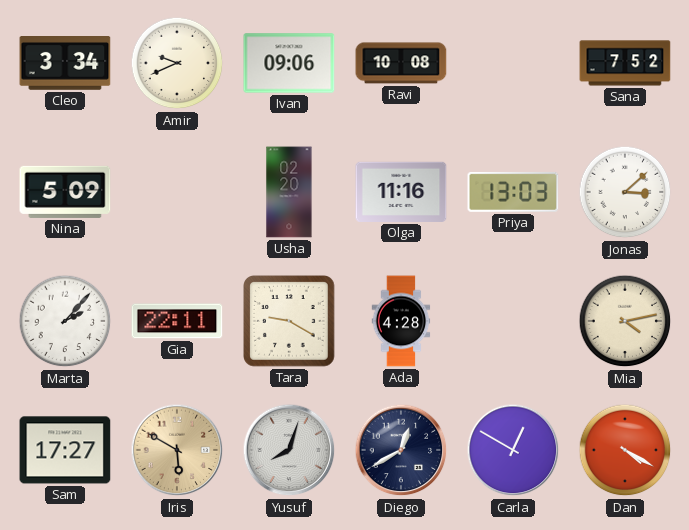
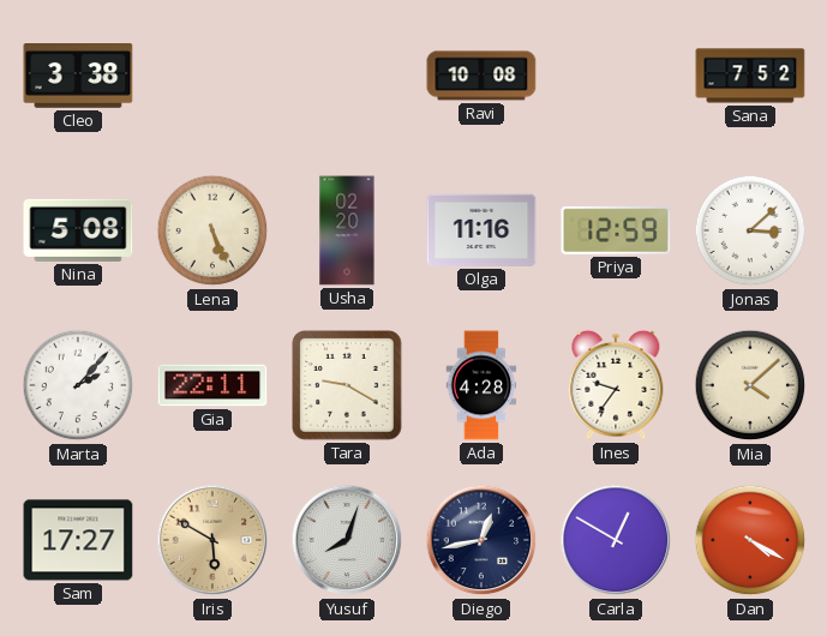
Cleo: 3:34 -> 3:38 (78, 77)
Amir: 9:41 -> none (177, 63)
Ivan: 09:06 -> none (289, 63)
Nina: 5:09 -> 5:08 (78, 230)
Lena: none -> 5:26 (212, 230)
Priya: 13:03 -> 12:59 (616, 230)
Ines: none -> 9:36 (616, 385)
Mia: 4:13 -> 4:08 (750, 385)
Diego: 12:40 -> 12:43 (481, 540)
